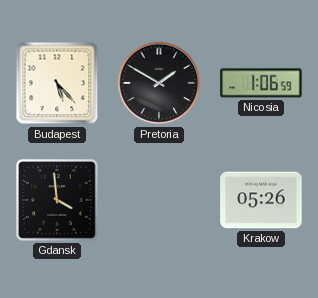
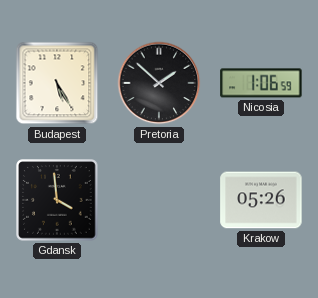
Budapest: 5:23 -> 5:25 (57, 83)
Pretoria: 1:50 -> 1:52 (159, 83)
